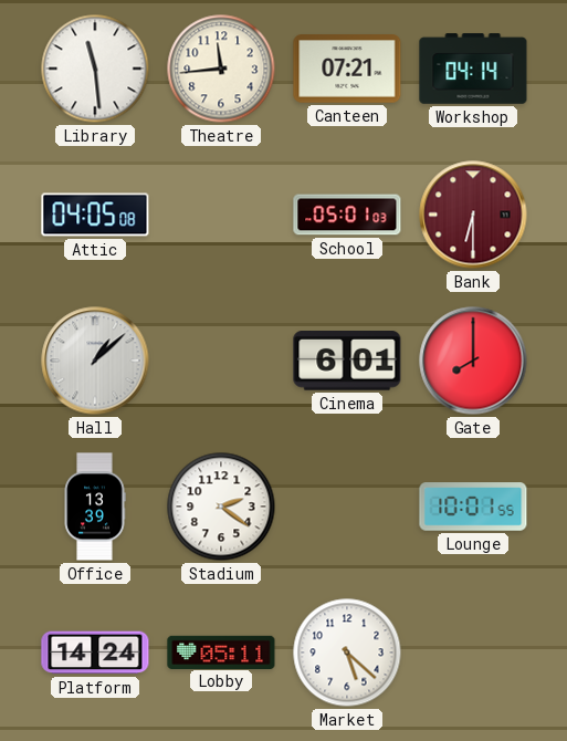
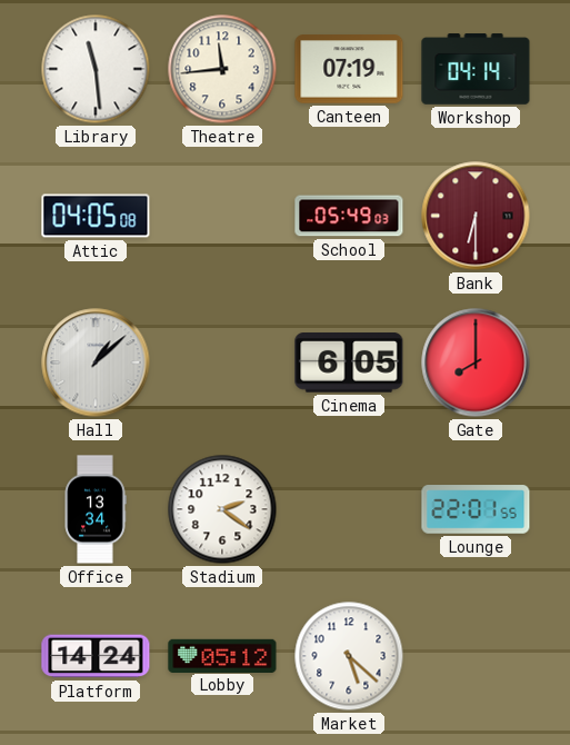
Canteen: 07:21 -> 07:19 (349, 69)
School: 05:01 -> 05:49 (349, 216)
Cinema: 6:01 -> 6:05 (349, 364)
Office: 13:39 -> 13:34 (96, 509)
Lounge: 10:01 -> 22:01 (476, 509)
Lobby: 05:11 -> 05:12 (222, 655)
